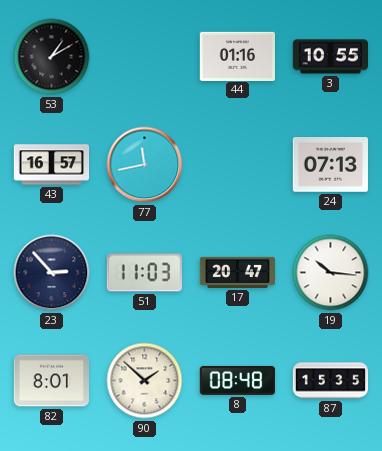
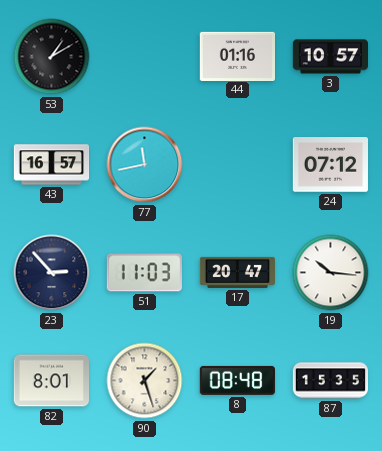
3: 10:55 -> 10:57 (330, 57)
24: 07:13 -> 07:12 (330, 165)
90: 1:52 -> 1:27 (145, 381)
